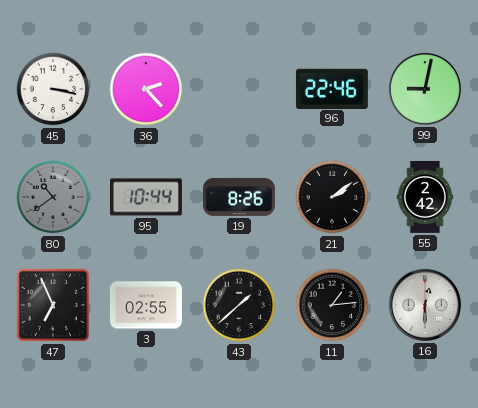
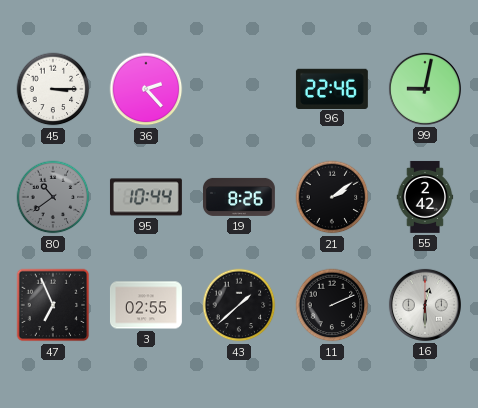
45: 3:17 -> 3:15 (53, 89)
11: 1:14 -> 2:11 (332, 305)
